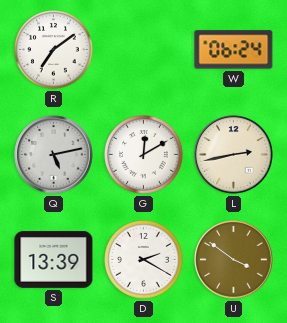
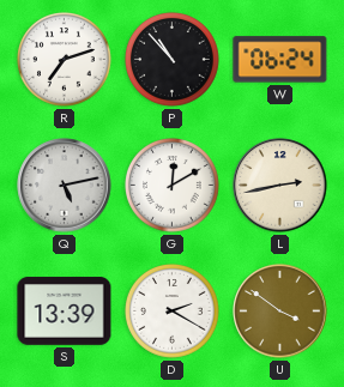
R: 7:09 -> 7:12 (65, 60)
P: none -> 10:53 (173, 60)
